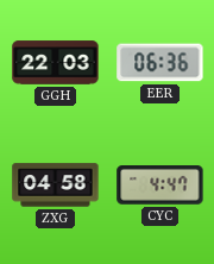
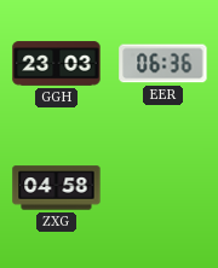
GGH: 22:03 -> 23:03 (57, 64)
CYC: 4:47 -> none (160, 186)
